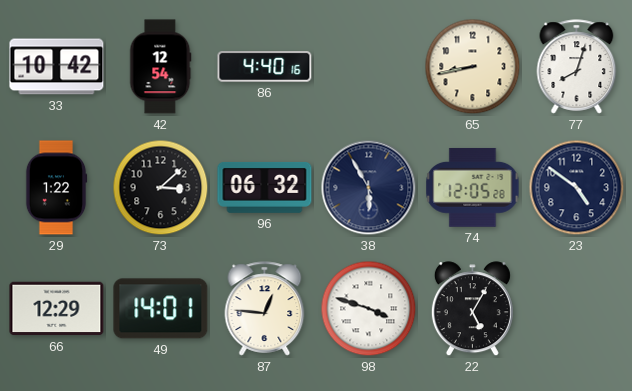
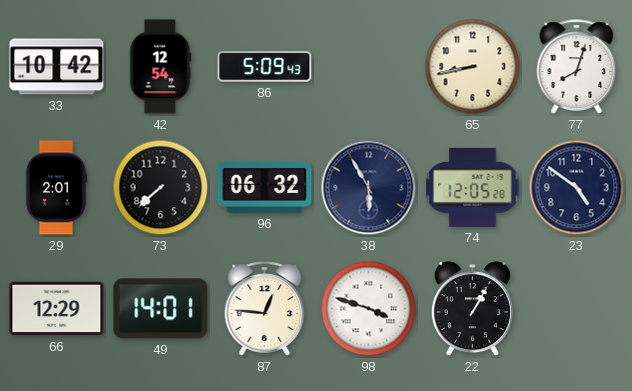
86: 4:40 -> 5:09 (265, 67)
29: 1:22 -> 2:01 (56, 188)
73: 3:08 -> 7:38 (161, 188)
22: 5:05 -> 1:05 (472, 309)
